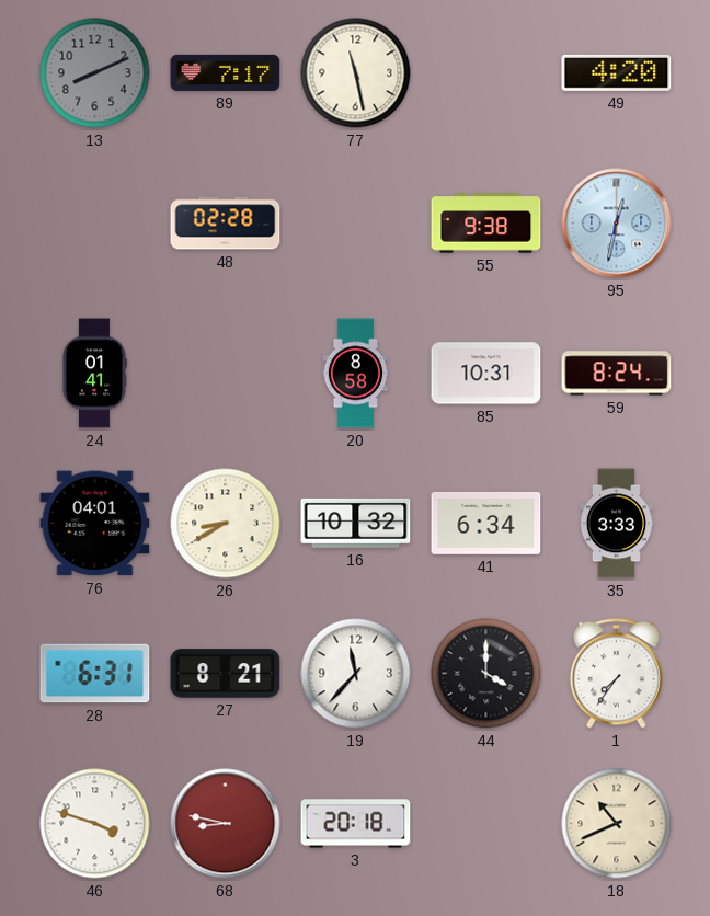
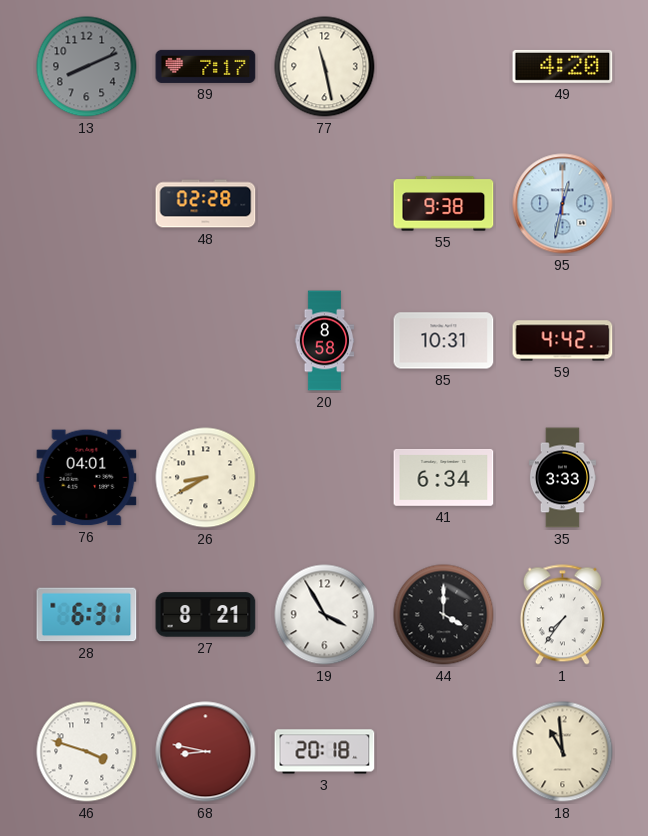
24: 01:41 -> none (94, 374)
59: 8:24 -> 4:42 (563, 341)
16: 10:32 -> none (356, 523)
19: 11:37 -> 3:55 (325, 615)
18: 10:41 -> 10:59 (563, 752)
